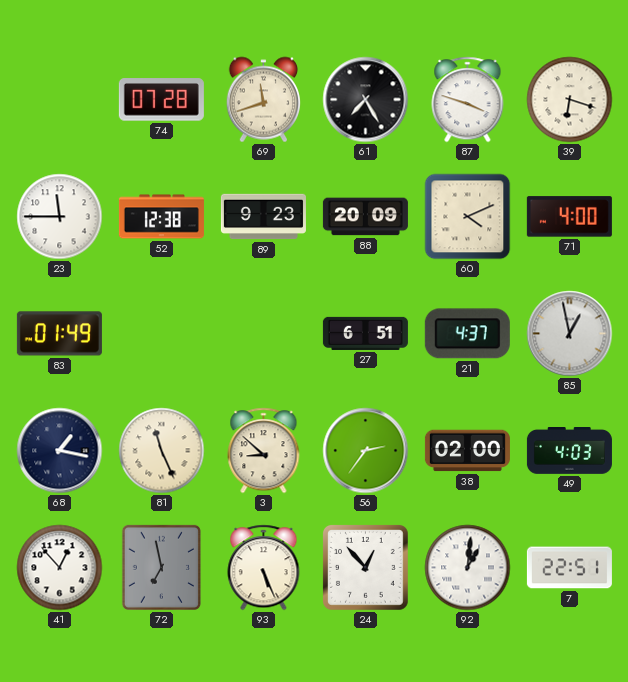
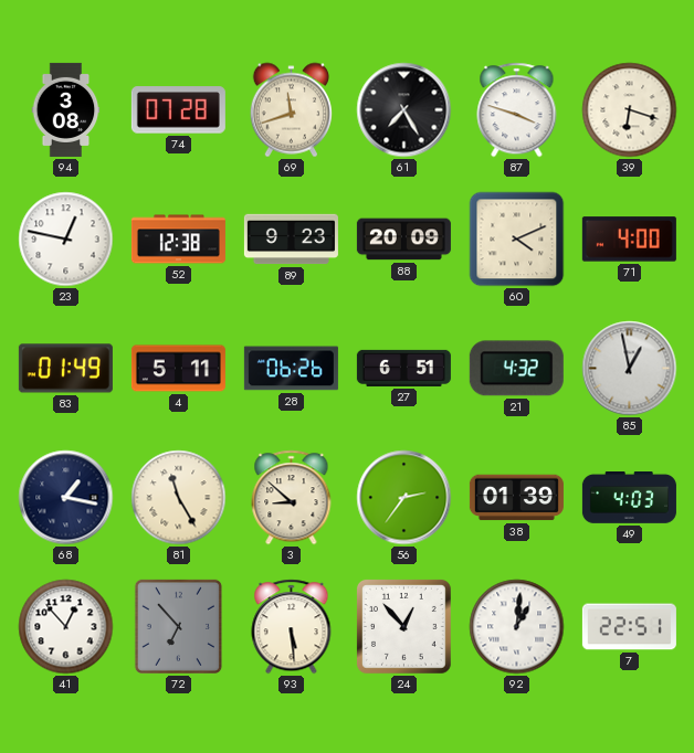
94: none -> 3:08 (66, 109)
23: 11:45 -> 12:47 (66, 240)
4: none -> 5:11 (178, 369)
28: none -> 06:26 (291, 369)
21: 4:37 -> 4:32 (516, 369)
81: 11:26 -> 11:25 (179, 498)
38: 02:00 -> 01:39 (516, 498)
72: 6:58 -> 6:53 (178, 626)
93: 5:26 -> 5:29 (292, 627)
